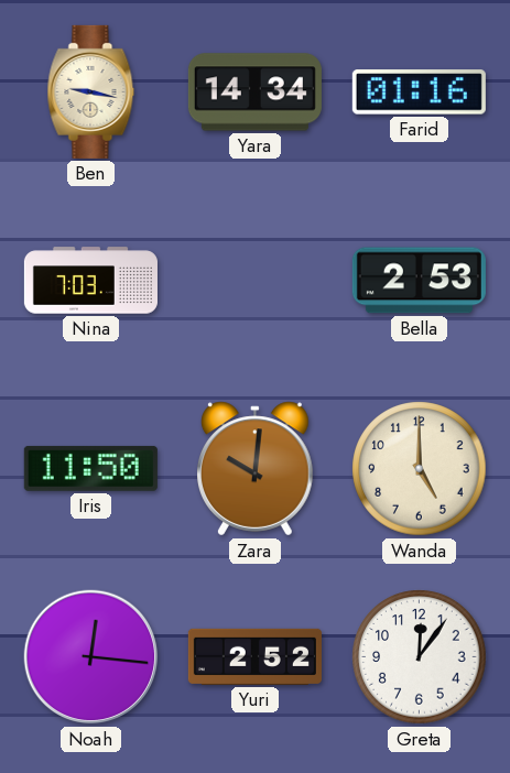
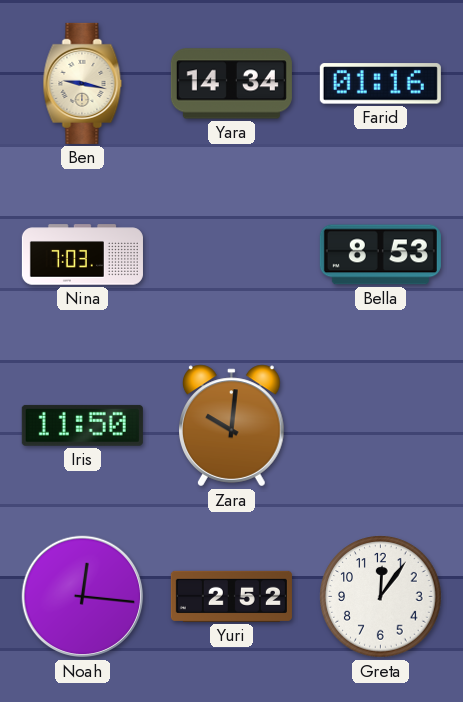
Bella: 2:53 -> 8:53 (380, 255)
Wanda: 5:00 -> none (420, 469)
